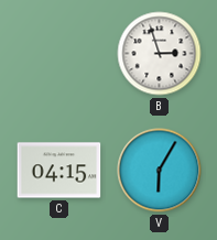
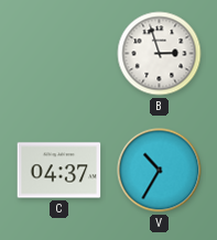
C: 04:15 -> 04:37 (59, 171)
V: 6:05 -> 10:35 (160, 171)
